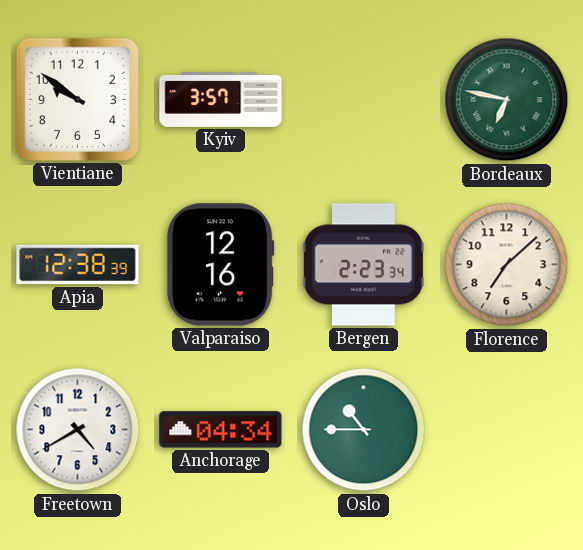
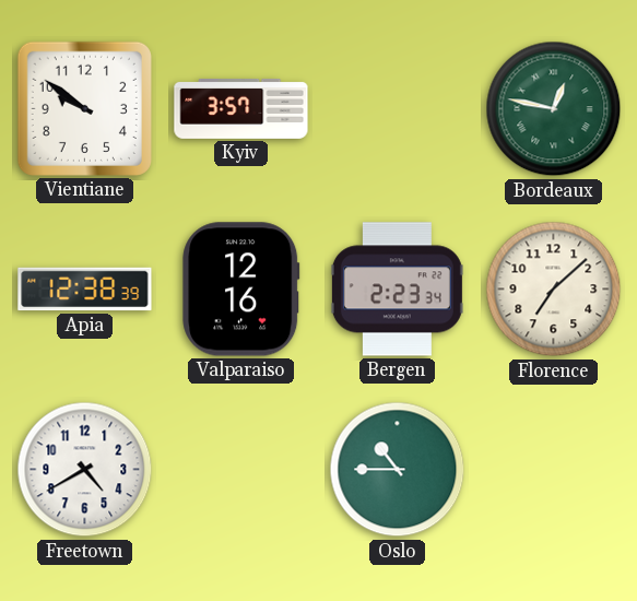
Bordeaux: 6:47 -> 12:47 (554, 109)
Anchorage: 04:34 -> none (221, 430)
